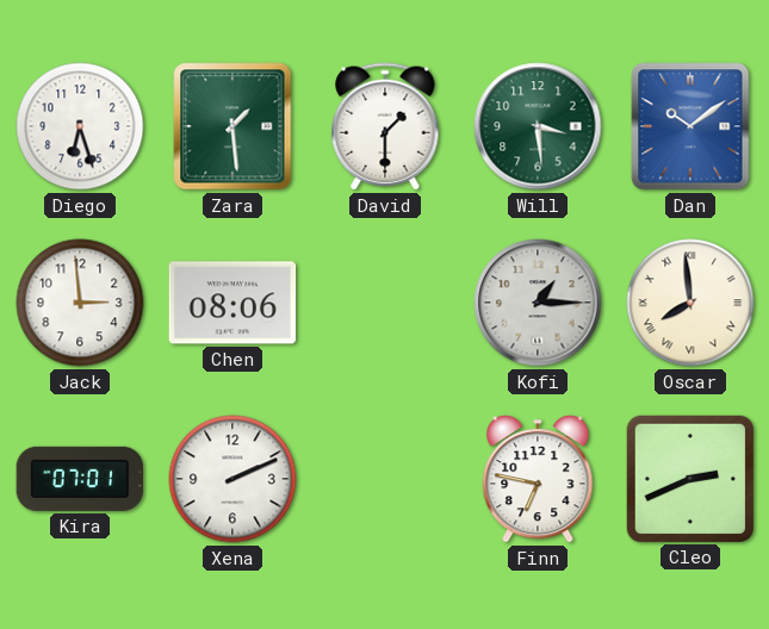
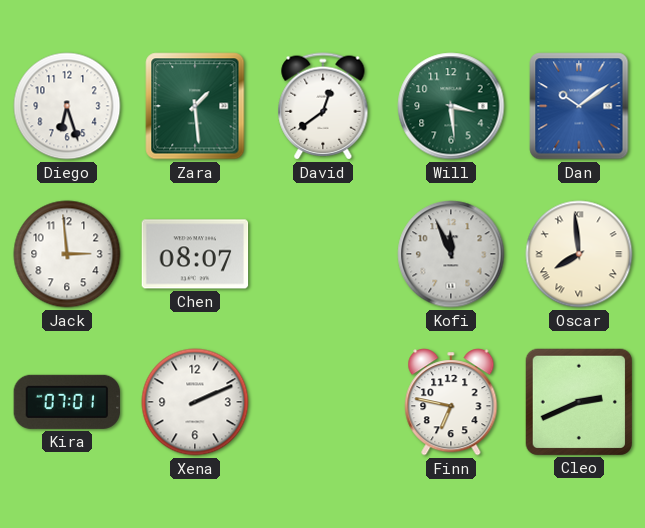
David: 1:30 -> 12:39 (323, 106)
Chen: 08:06 -> 08:07 (195, 254)
Kofi: 1:15 -> 11:56 (451, 254)
